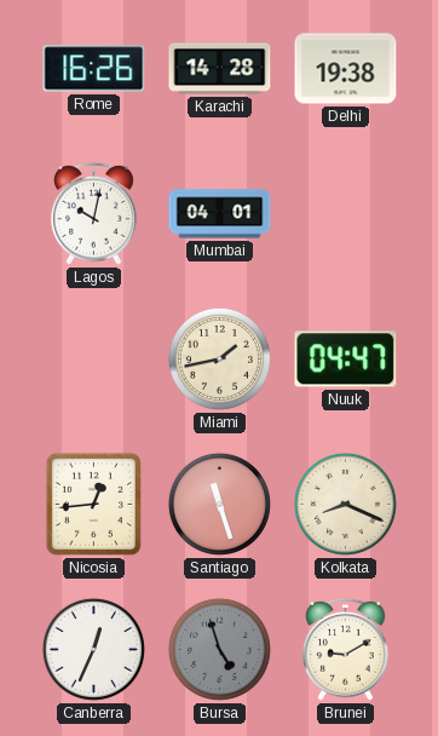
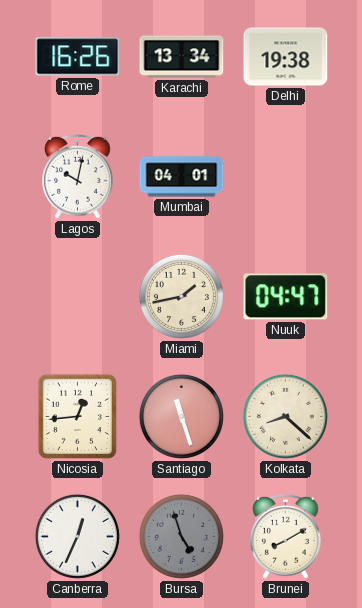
Karachi: 14:28 -> 13:34 (182, 57)
Kolkata: 8:19 -> 8:22 (285, 416)
Brunei: 9:10 -> 8:10 (286, 536)
